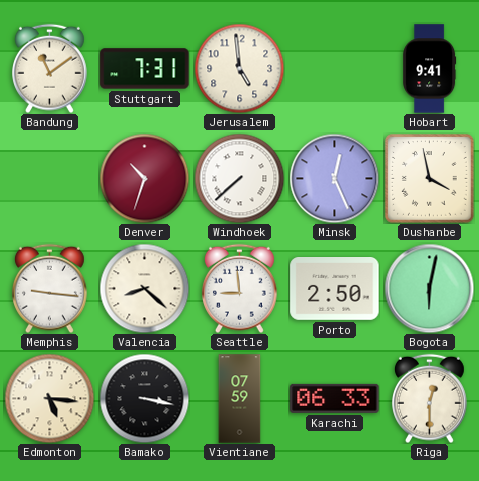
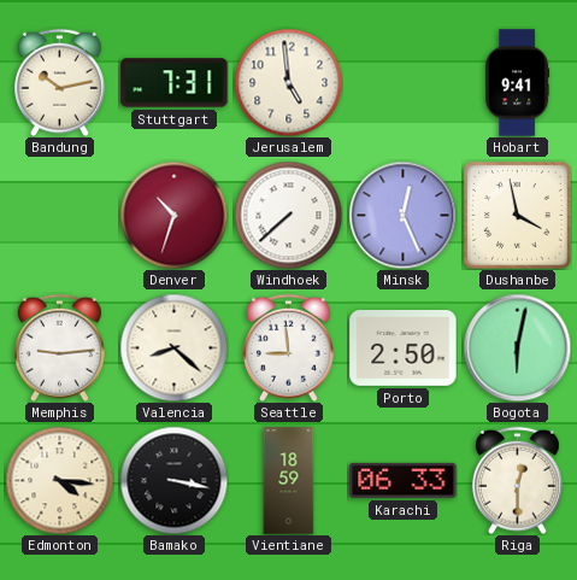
Bandung: 11:09 -> 10:13 (60, 82)
Memphis: 9:16 -> 9:14 (60, 347)
Edmonton: 5:16 -> 4:16 (59, 480)
Vientiane: 07:59 -> 18:59 (289, 481)
